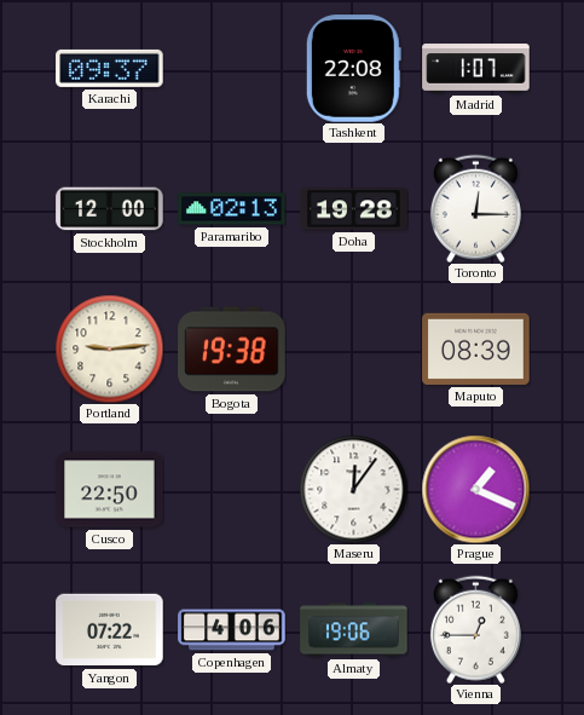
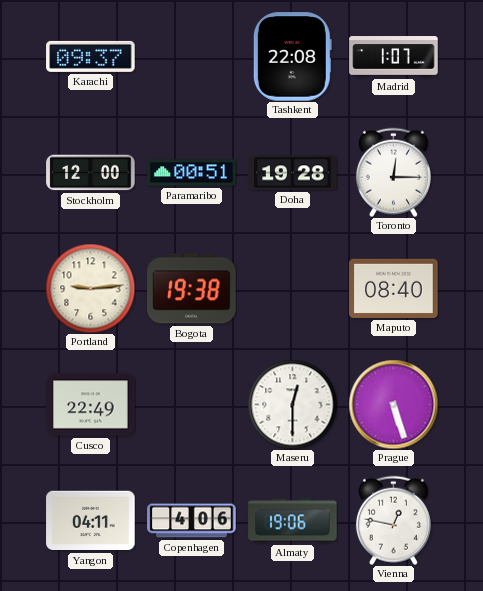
Paramaribo: 02:13 -> 00:51 (192, 173)
Maputo: 08:39 -> 08:40 (394, 288)
Cusco: 22:50 -> 22:49 (91, 405)
Maseru: 12:06 -> 12:30 (292, 404)
Prague: 1:19 -> 5:27 (393, 404)
Yangon: 07:22 -> 04:11 (91, 521)
Vienna: 12:45 -> 12:47 (393, 520)
